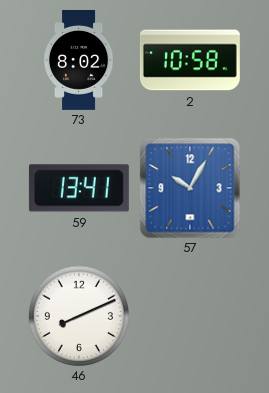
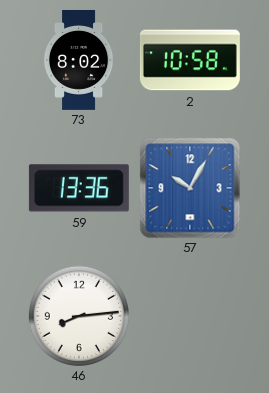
59: 13:41 -> 13:36 (79, 188)
46: 8:11 -> 8:14 (79, 316)
